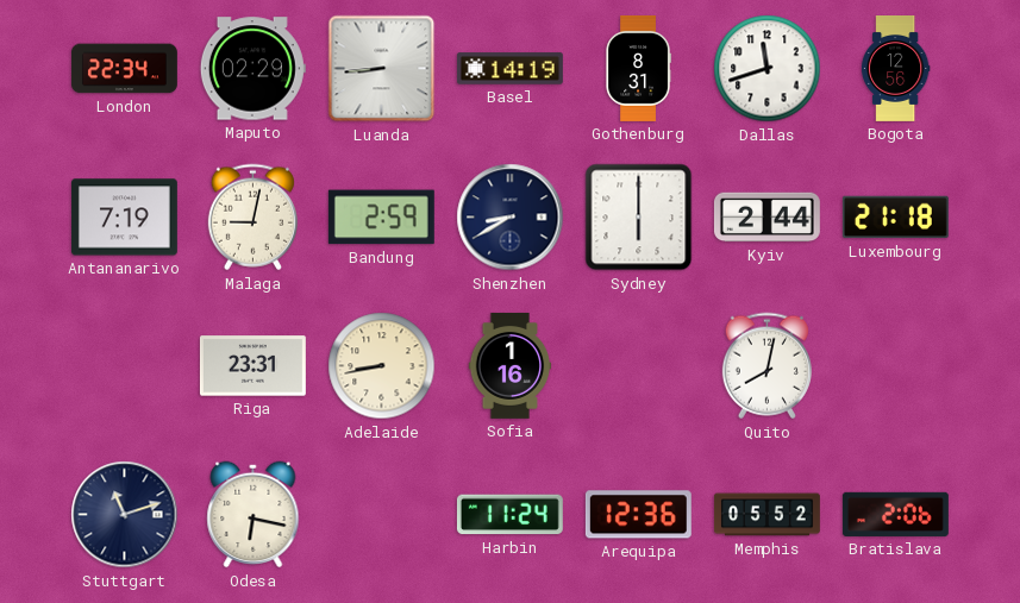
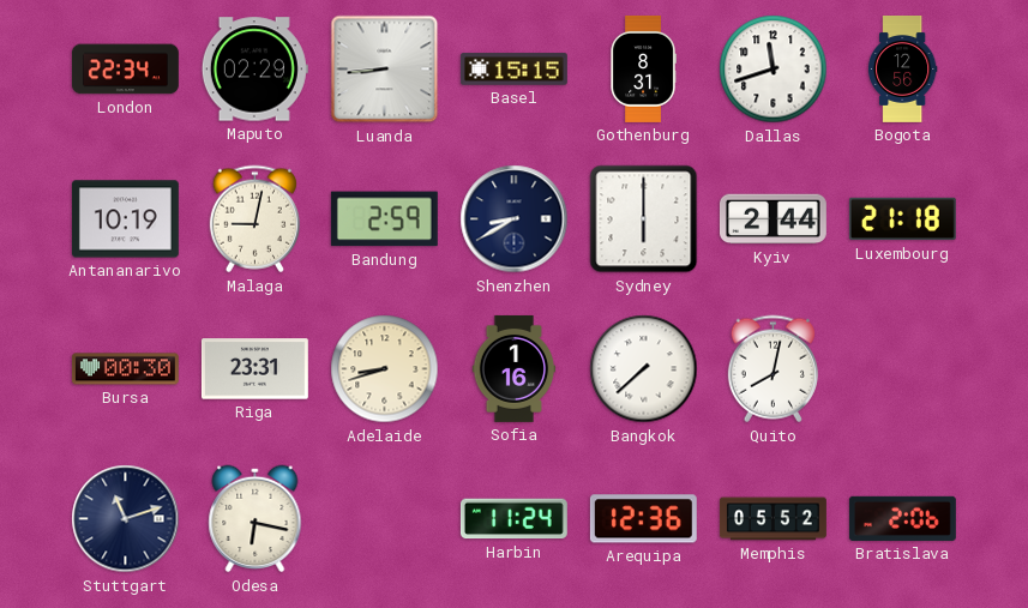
Basel: 14:19 -> 15:15 (513, 70)
Antananarivo: 7:19 -> 10:19 (125, 219)
Bursa: none -> 00:30 (125, 369)
Adelaide: 8:43 -> 8:42 (385, 369)
Bangkok: none -> 7:38 (644, 369)
